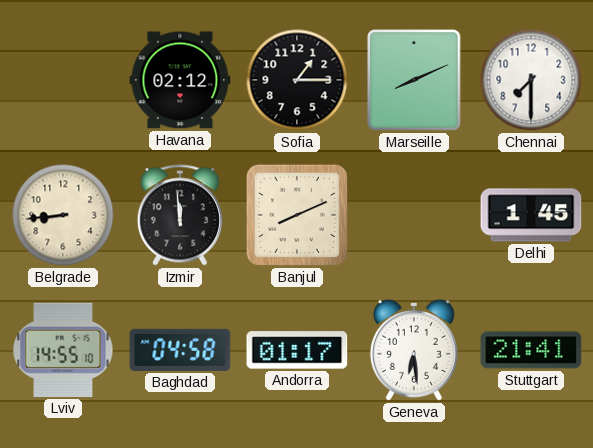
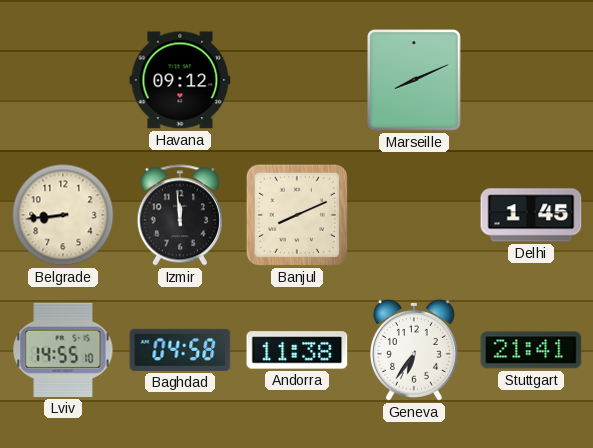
Havana: 02:12 -> 09:12 (180, 80)
Sofia: 1:15 -> none (297, 80)
Chennai: 7:30 -> none (531, 80)
Andorra: 01:17 -> 11:38 (297, 350)
Geneva: 6:29 -> 6:36 (414, 350)
